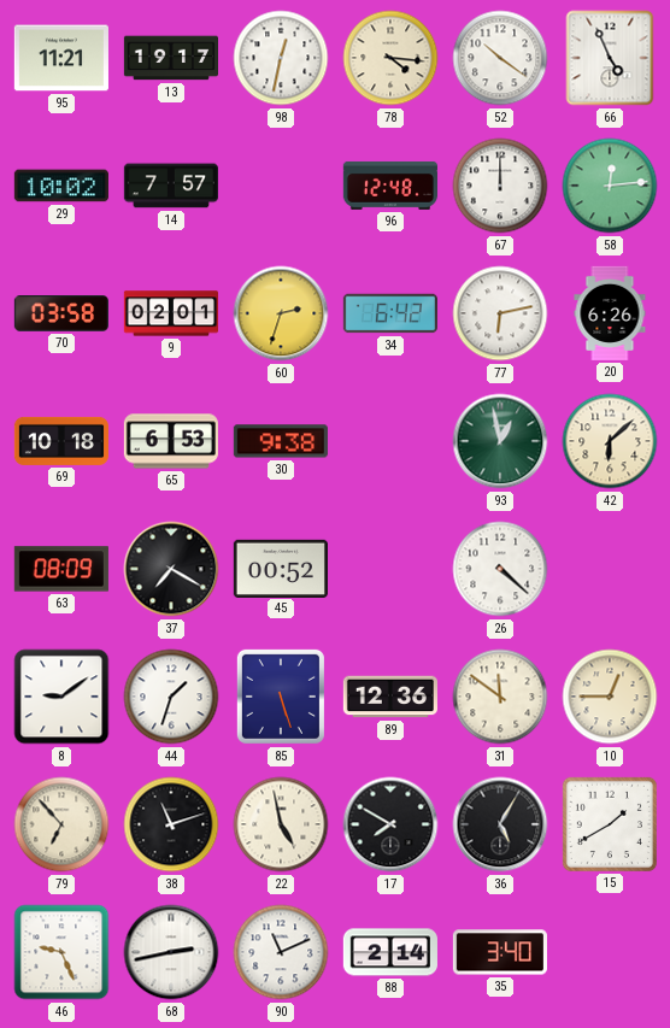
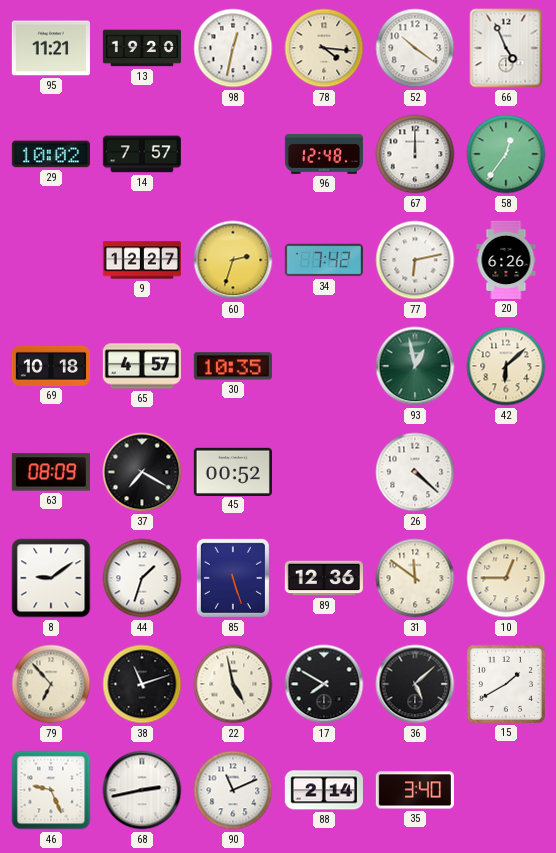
13: 19:17 -> 19:20 (141, 48)
58: 12:14 -> 12:36 (506, 154)
70: 03:58 -> none (61, 315)
9: 02:01 -> 12:27 (142, 260)
34: 6:42 -> 7:42 (324, 260)
65: 6:53 -> 4:57 (142, 366)
30: 9:38 -> 10:35 (233, 366)
36: 5:05 -> 5:08 (415, 684)
